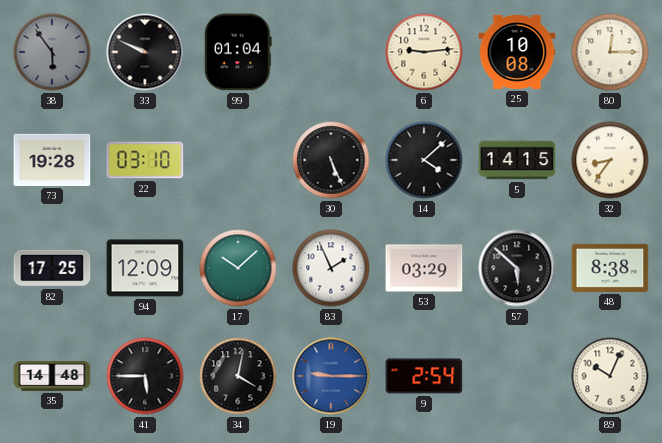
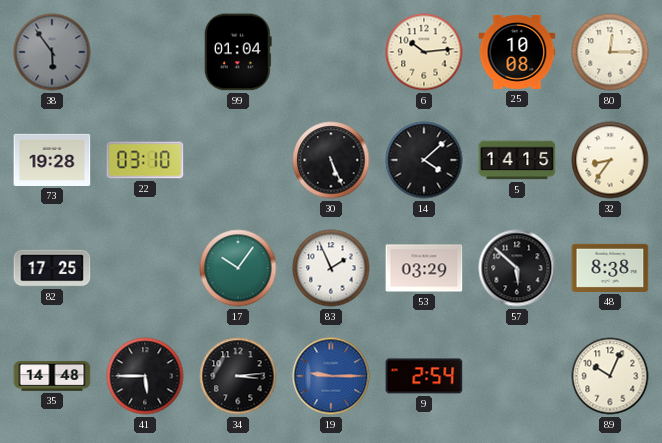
33: 9:49 -> none (145, 52)
6: 9:14 -> 10:14 (424, 52)
94: 12:09 -> none (145, 268)
17: 10:08 -> 10:06 (238, 268)
34: 4:02 -> 3:14 (238, 376)
